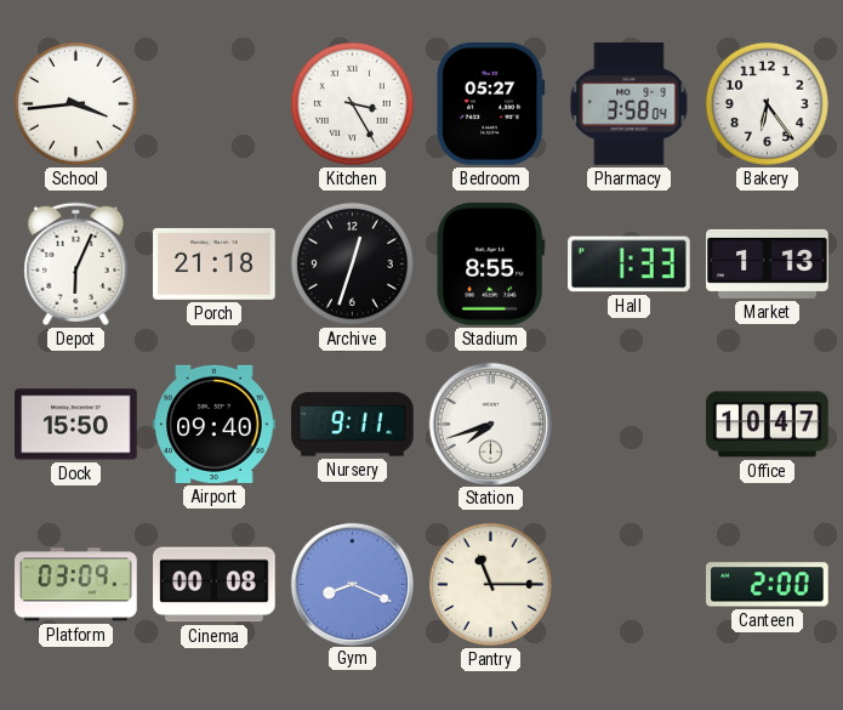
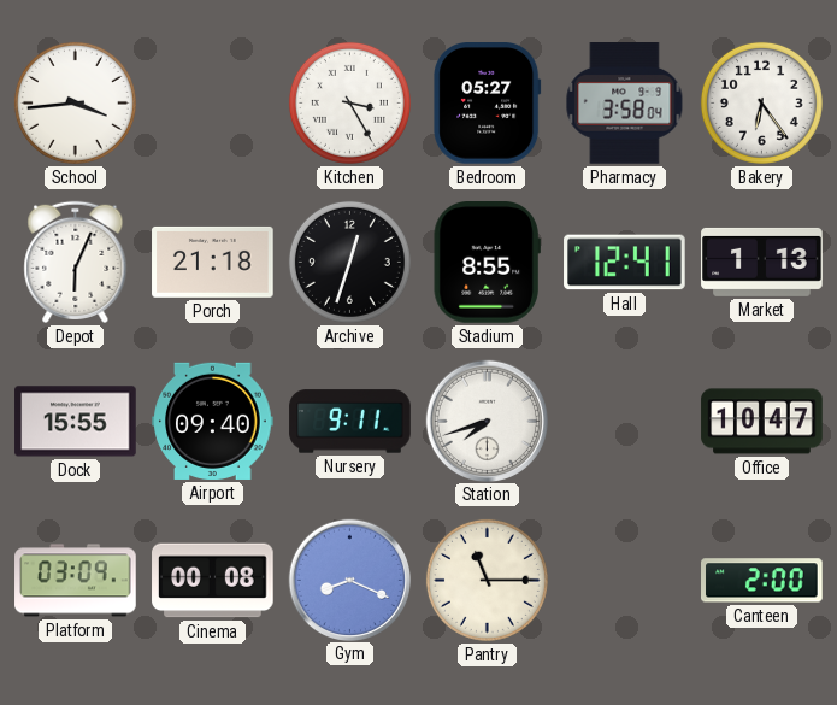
Hall: 1:33 -> 12:41 (625, 263)
Dock: 15:50 -> 15:55 (76, 422)
